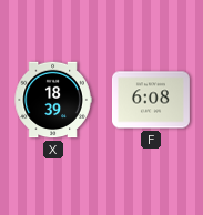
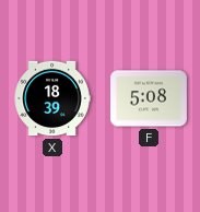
F: 6:08 -> 5:08 (149, 98)
